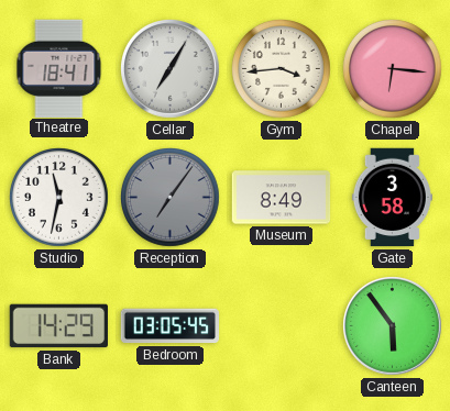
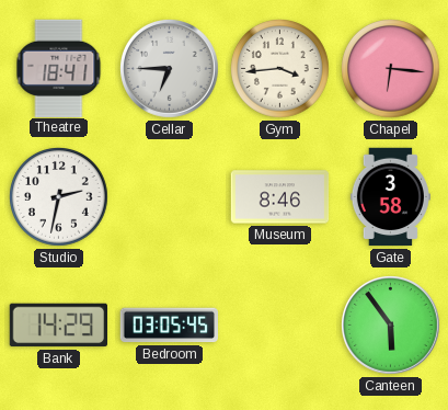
Cellar: 7:05 -> 6:45 (170, 69)
Studio: 11:32 -> 2:32 (59, 197)
Reception: 7:06 -> none (171, 198)
Museum: 8:49 -> 8:46 (280, 197)
